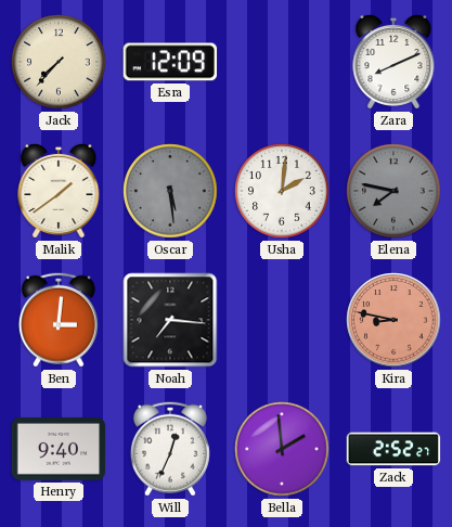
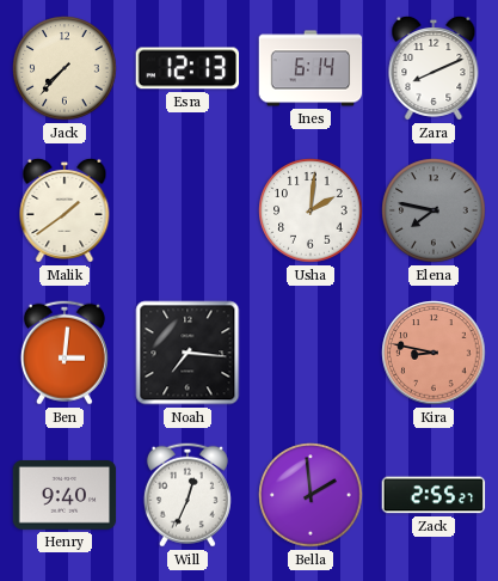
Esra: 12:09 -> 12:13 (187, 68)
Ines: none -> 6:14 (311, 68)
Oscar: 5:29 -> none (170, 191)
Zack: 2:52 -> 2:55 (434, 495)
